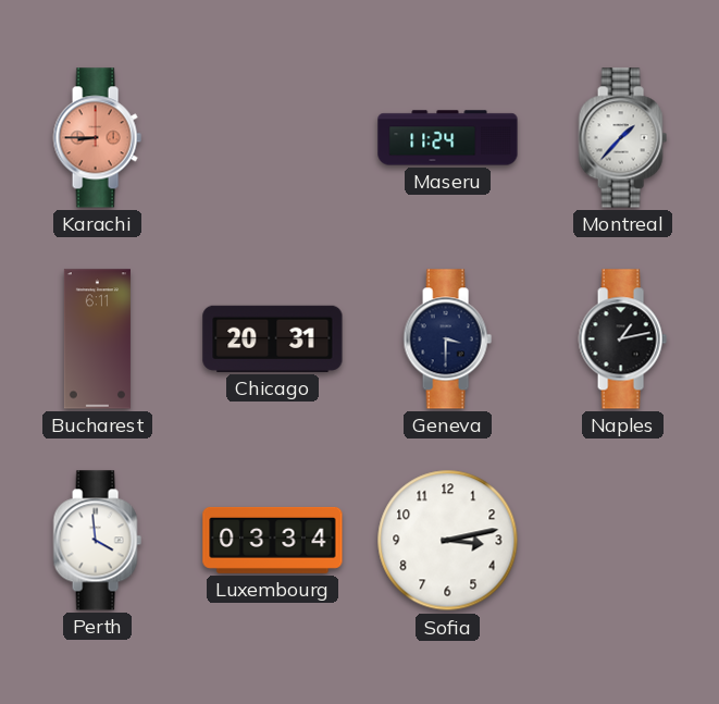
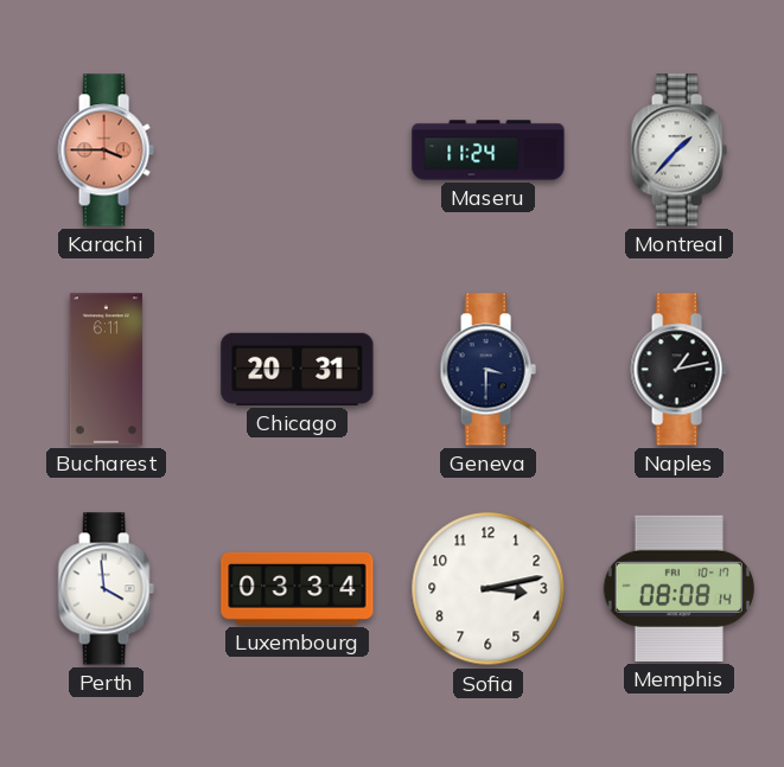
Karachi: 8:45 -> 3:45 (106, 151)
Memphis: none -> 08:08 (678, 588)
